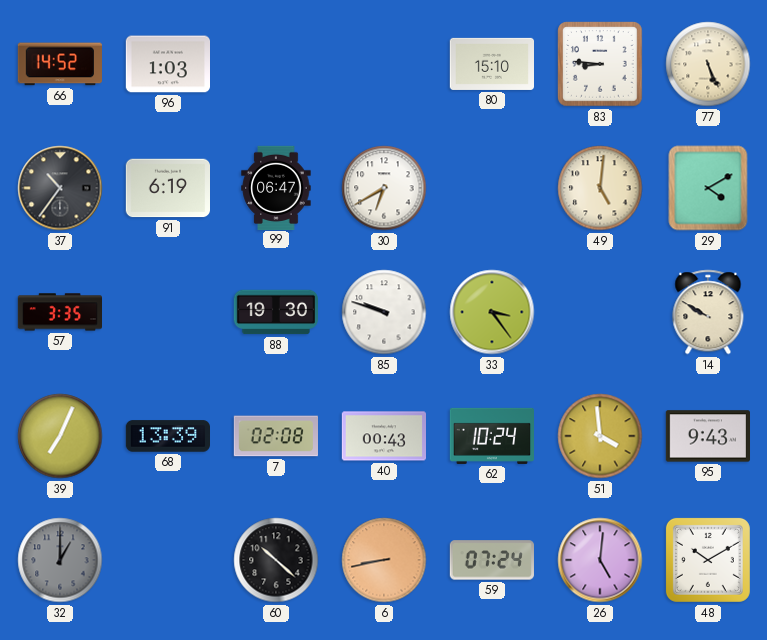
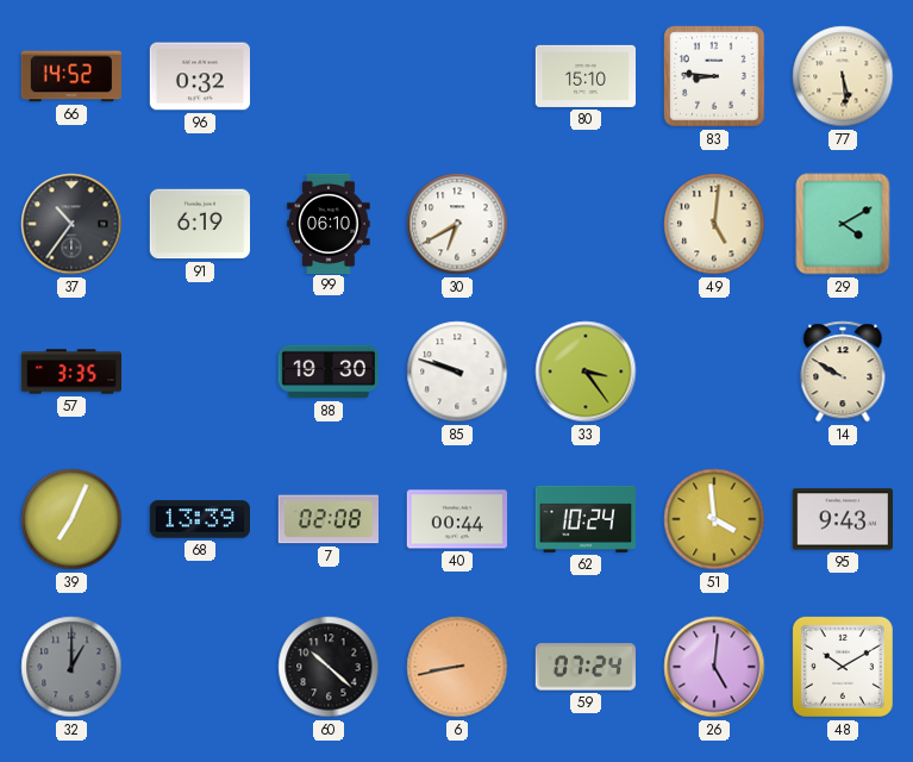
96: 1:03 -> 0:32 (199, 76)
77: 5:26 -> 5:29 (843, 76)
99: 06:47 -> 06:10 (329, 223)
40: 00:43 -> 00:44 (456, 519)
